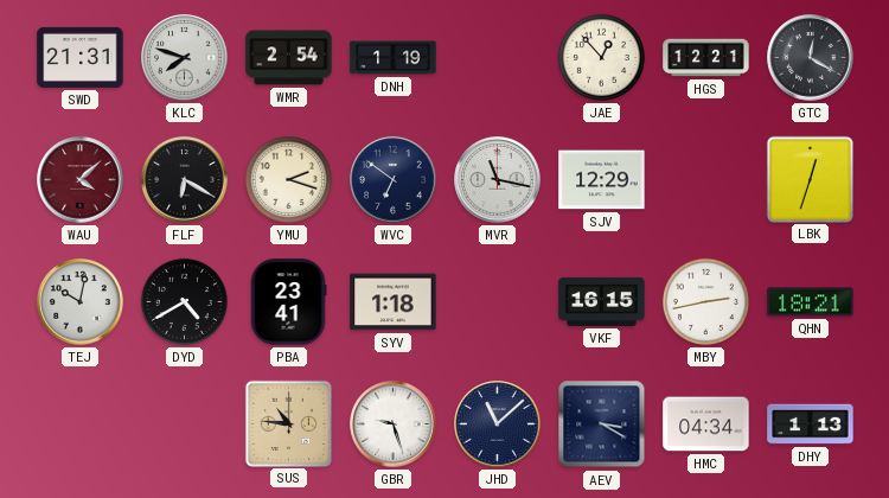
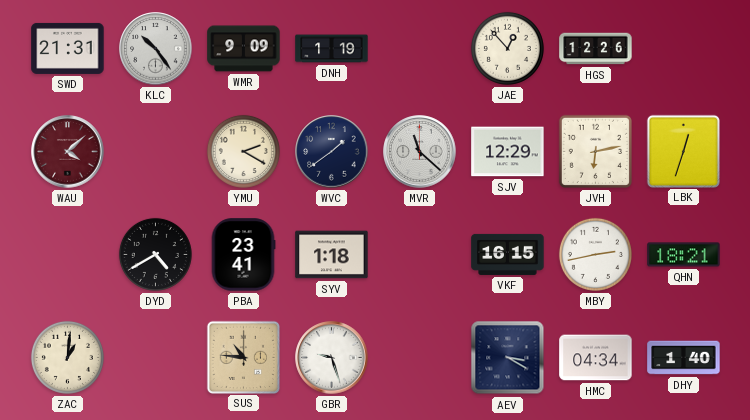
KLC: 7:48 -> 10:24 (156, 49)
WMR: 2:54 -> 9:09 (244, 49)
HGS: 12:21 -> 12:26 (596, 49)
GTC: 12:20 -> none (811, 58)
FLF: 6:20 -> none (185, 180)
YMU: 2:18 -> 2:20 (243, 151)
WVC: 6:51 -> 1:39 (332, 152)
MVR: 11:17 -> 11:22 (420, 152)
JVH: none -> 6:13 (595, 151)
TEJ: 10:02 -> none (81, 302)
ZAC: none -> 1:01 (67, 357)
JHD: 11:08 -> none (498, 424)
DHY: 1:13 -> 1:40 (684, 358)
